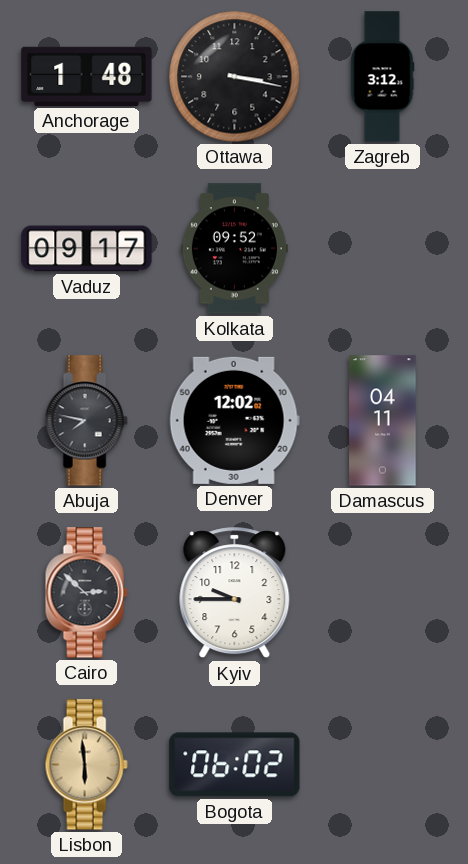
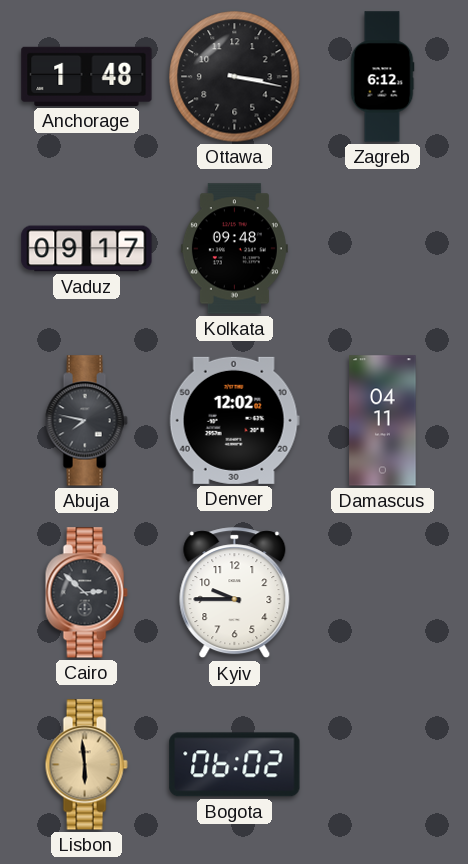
Zagreb: 3:12 -> 6:12 (382, 77)
Kolkata: 09:52 -> 09:48 (234, 249)
